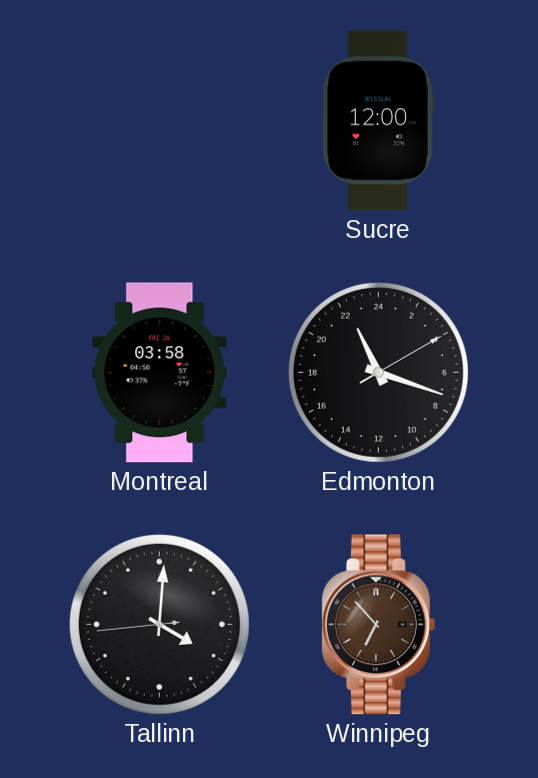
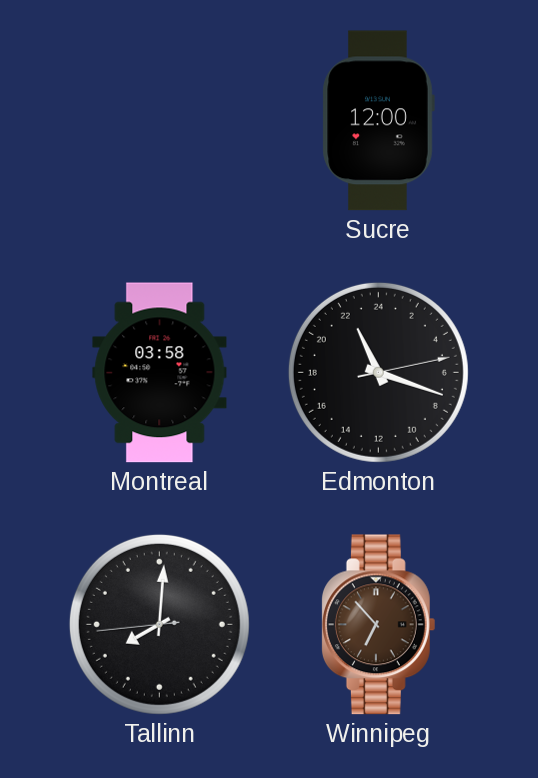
Edmonton: 22:18:10 -> 22:18:13 (378, 372)
Tallinn: 4:00 -> 8:00 (159, 624)
